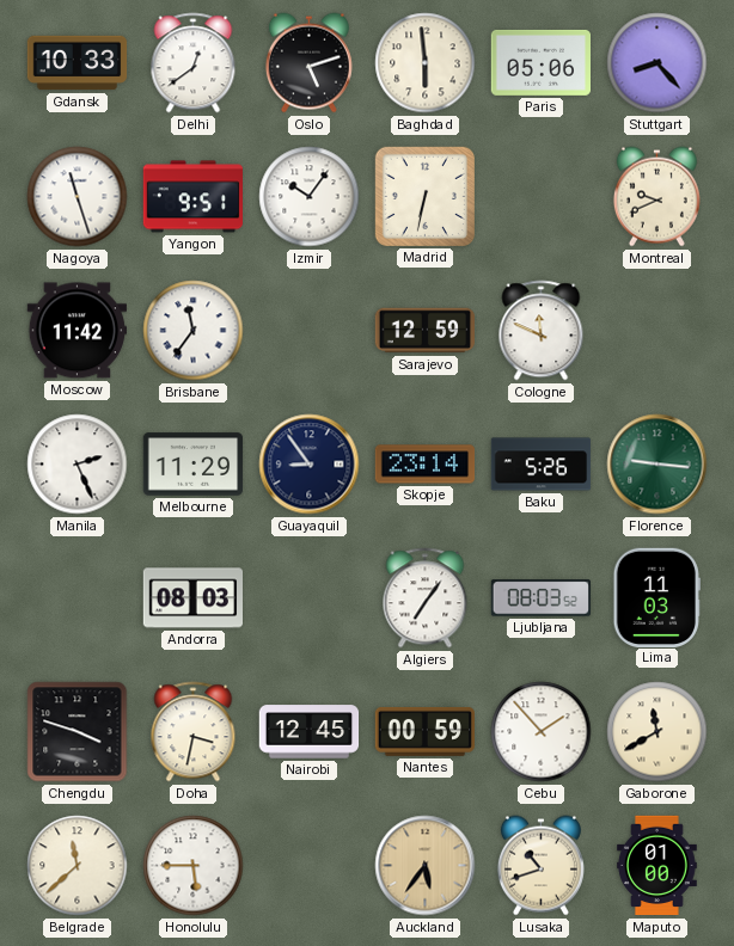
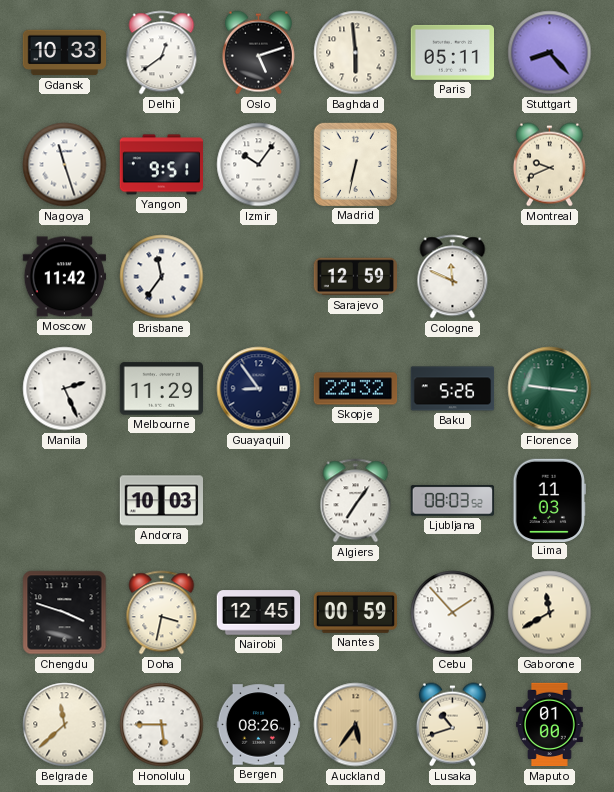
Paris: 05:06 -> 05:11 (452, 52)
Skopje: 23:14 -> 22:32 (356, 389)
Andorra: 08:03 -> 10:03 (161, 501)
Bergen: none -> 08:26 (259, 725)
